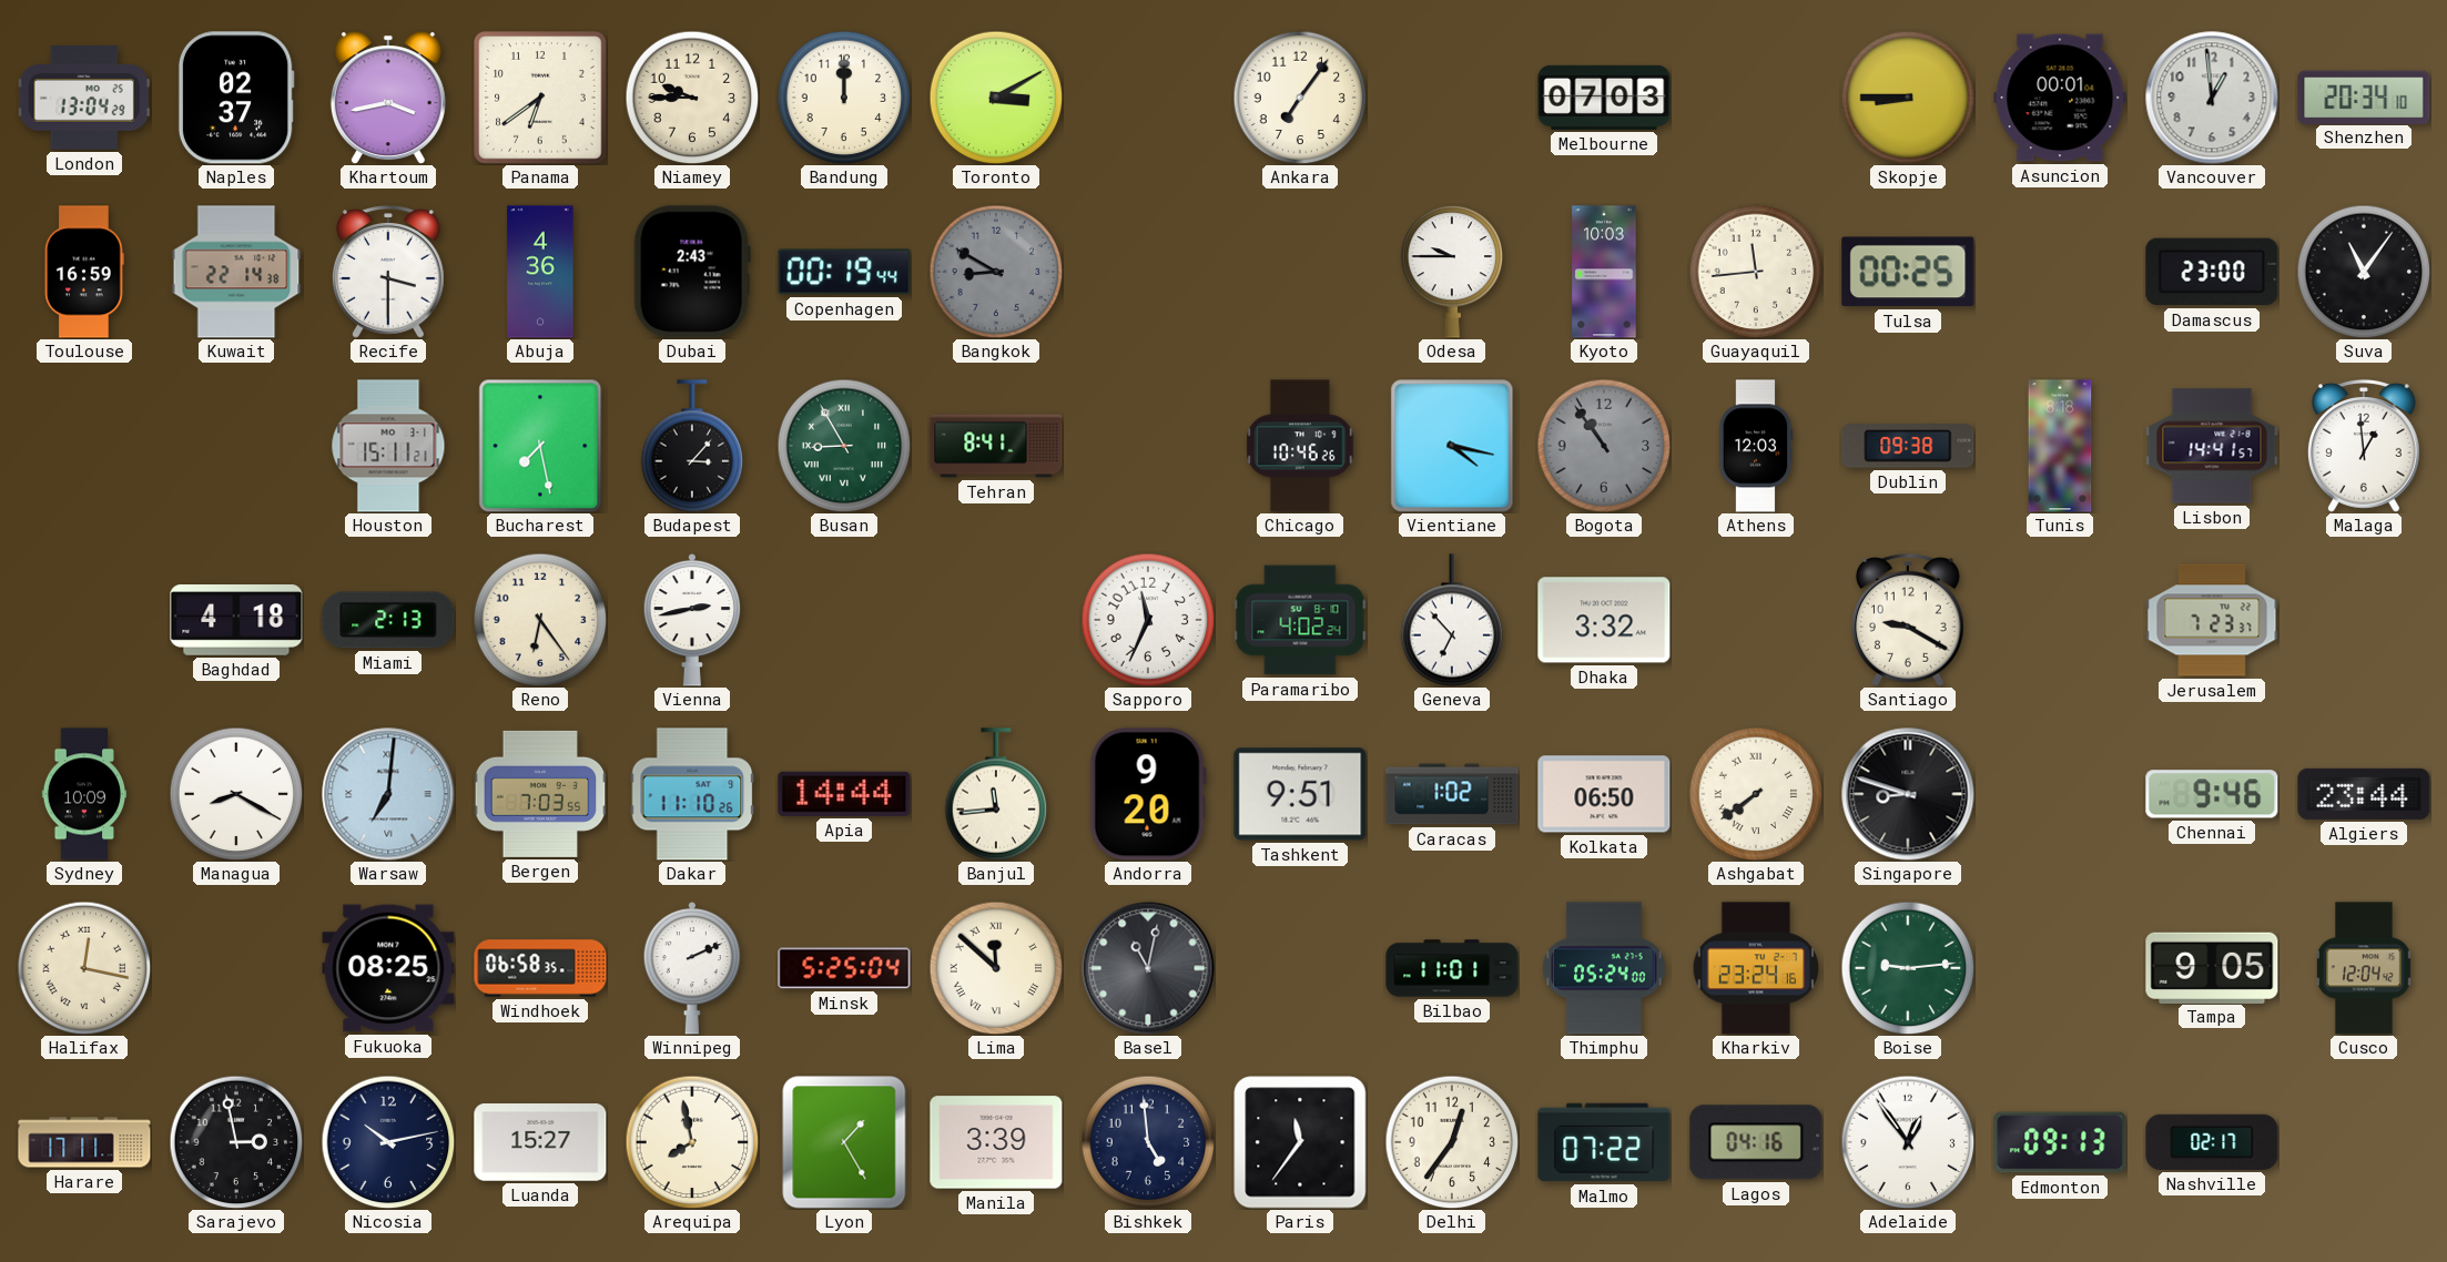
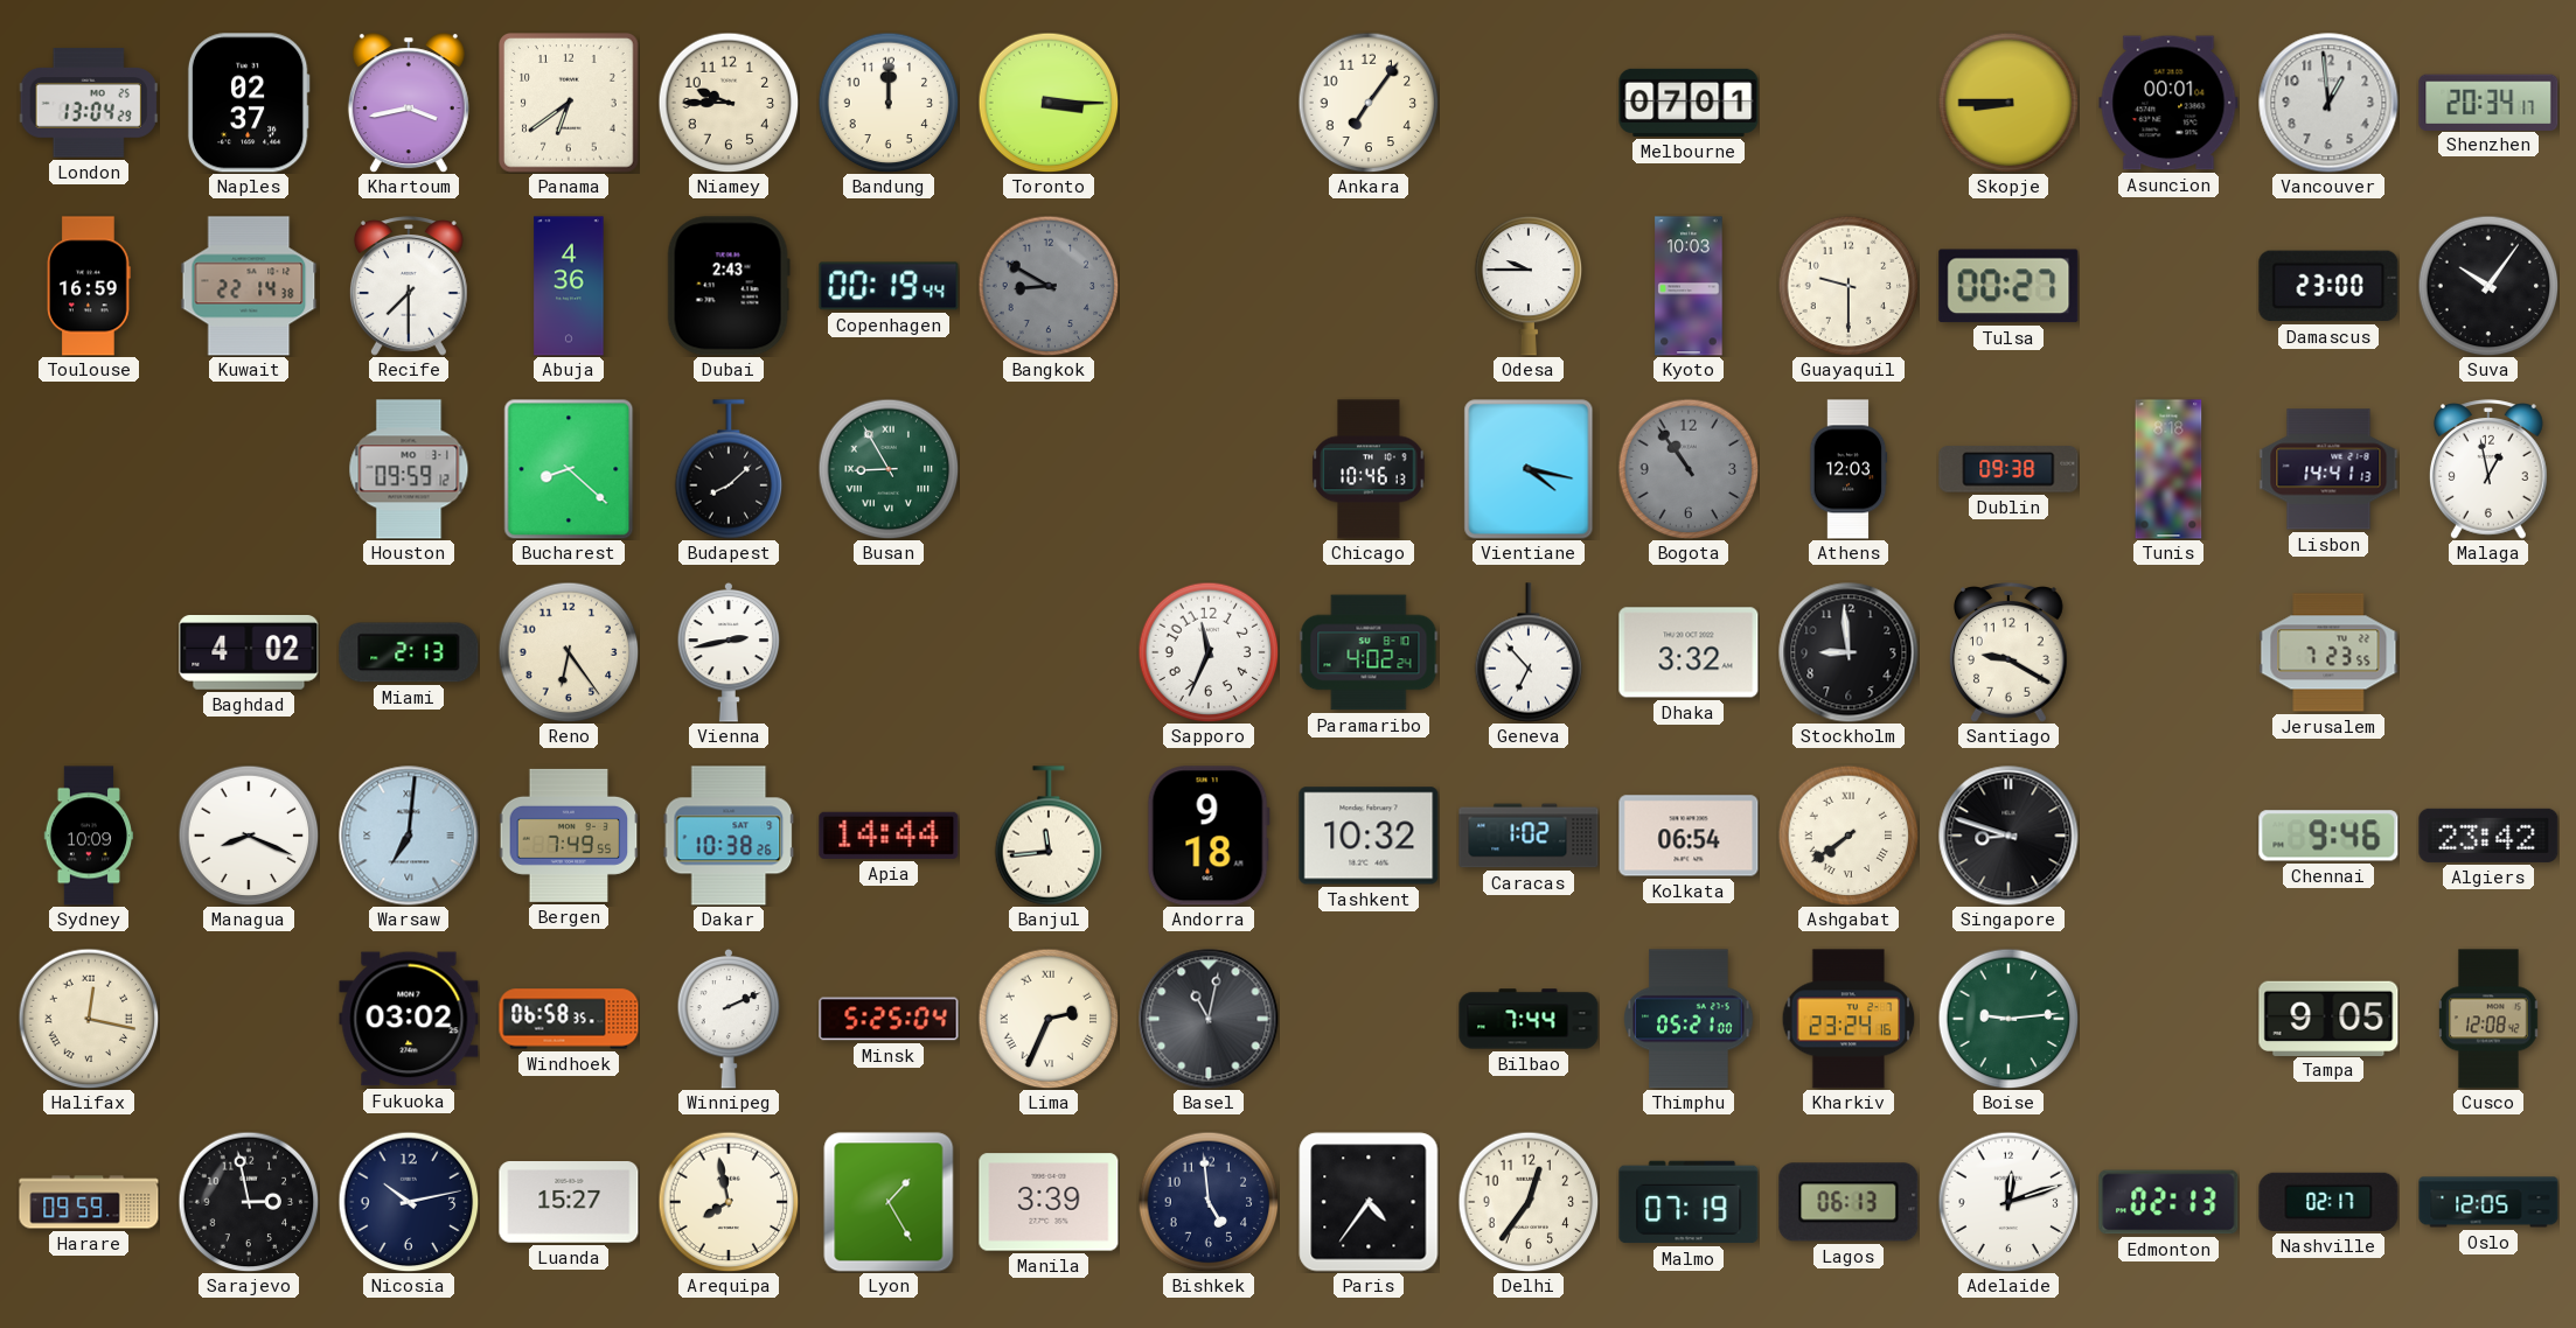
Toronto: 3:10 -> 3:15 (1049, 103)
Melbourne: 07:03 -> 07:01 (1689, 103)
Shenzhen: 20:34:10 -> 20:34:17 (2488, 102)
Recife: 3:30 -> 7:30 (409, 286)
Guayaquil: 11:44 -> 9:30 (1849, 286)
Tulsa: 00:25 -> 00:27 (2008, 286)
Suva: 11:06 -> 10:06 (2488, 286)
Houston: 15:11 -> 09:59 (409, 469)
Bucharest: 7:28 -> 8:22 (569, 469)
Budapest: 3:07 -> 8:08 (729, 469)
Tehran: 8:41 -> none (996, 446)
Chicago: 10:46:26 -> 10:46:13 (1369, 469)
Lisbon: 14:41:57 -> 14:41:13 (2328, 469)
Malaga: 12:59 -> 12:58 (2488, 469)
Baghdad: 4:18 -> 4:02 (249, 652)
Stockholm: none -> 8:59 (1849, 652)
Jerusalem: 7:23:37 -> 7:23:55 (2328, 652)
Managua: 8:20 -> 8:19 (249, 836)
Bergen: 7:03 -> 7:49 (569, 836)
Dakar: 11:10 -> 10:38 (729, 836)
Andorra: 9:20 -> 9:18 (1209, 836)
Tashkent: 9:51 -> 10:32 (1369, 836)
Kolkata: 06:50 -> 06:54 (1689, 836)
Algiers: 23:44 -> 23:42 (2488, 836)
Fukuoka: 08:25 -> 03:02 (409, 1019)
Lima: 11:52 -> 2:34 (1049, 1019)
Bilbao: 11:01 -> 7:44 (1529, 1019)
Thimphu: 05:24 -> 05:21 (1689, 1019)
Cusco: 12:04 -> 12:08 (2488, 1019)
Harare: 17:11 -> 09:59 (89, 1202)
Paris: 11:36 -> 4:36 (1369, 1202)
Malmo: 07:22 -> 07:19 (1689, 1202)
Lagos: 04:16 -> 06:13 (1849, 1202)
Adelaide: 12:54 -> 12:12 (2008, 1202)
Edmonton: 09:13 -> 02:13 (2168, 1202)
Oslo: none -> 12:05 (2488, 1202)
